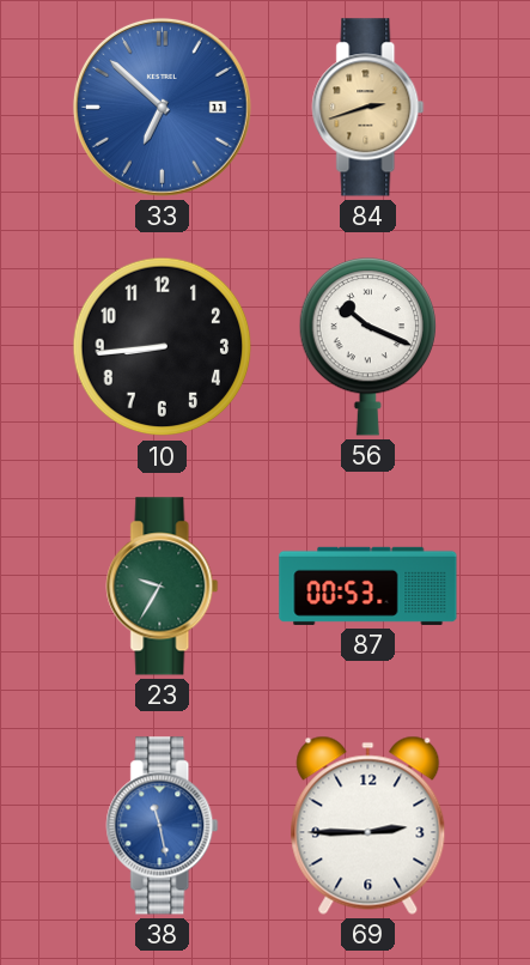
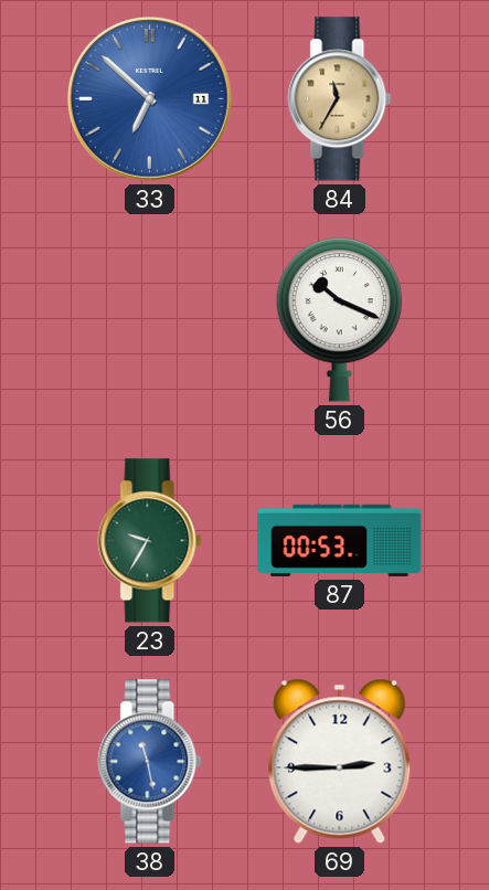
84: 2:42 -> 11:35 (340, 99)
10: 8:44 -> none (163, 347)
